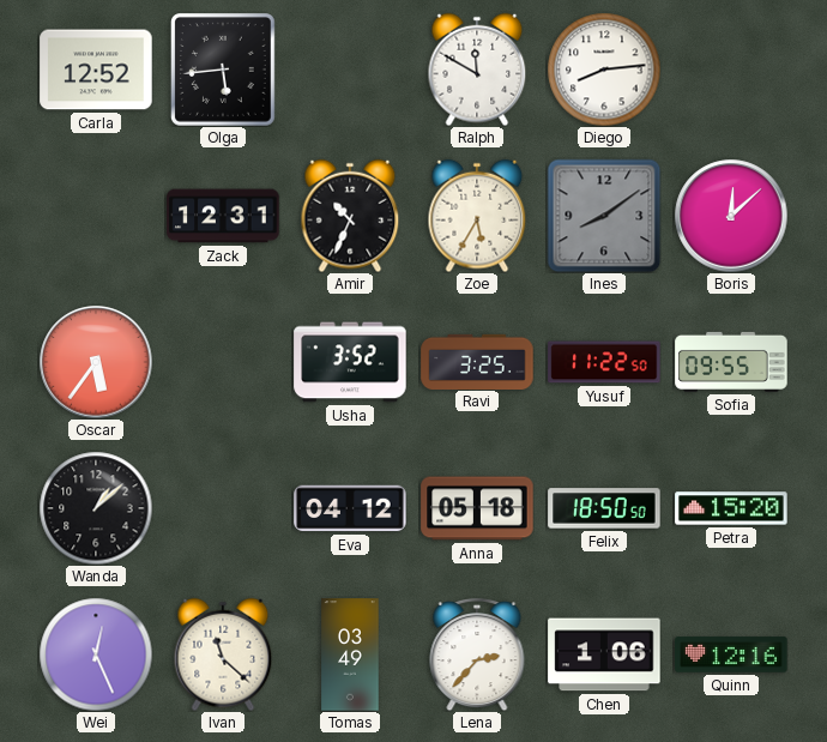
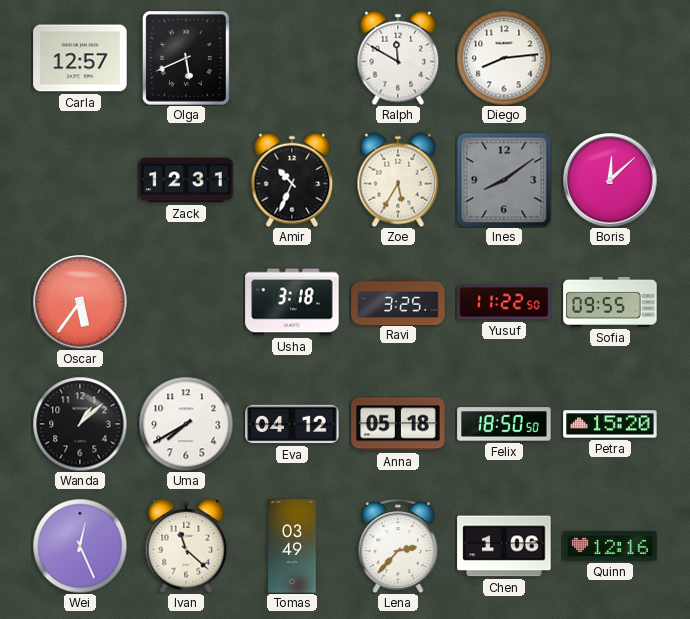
Carla: 12:52 -> 12:57 (80, 58)
Olga: 5:44 -> 5:41 (186, 59)
Usha: 3:52 -> 3:18 (292, 302)
Uma: none -> 7:40 (186, 424)
